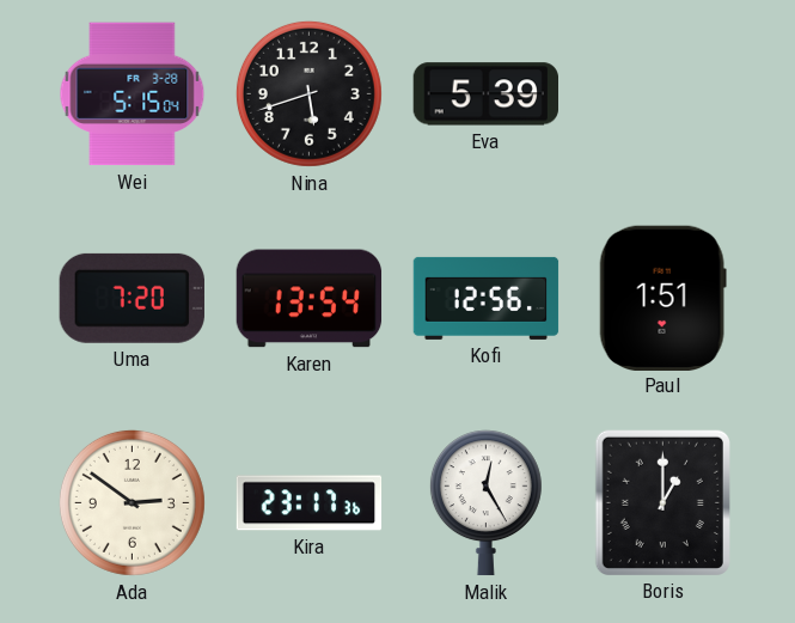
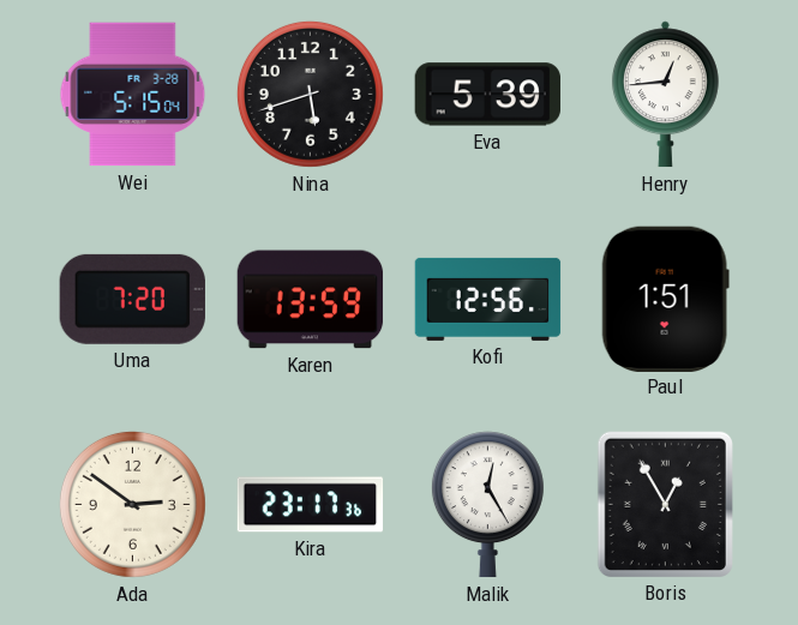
Henry: none -> 12:44 (665, 95)
Karen: 13:54 -> 13:59 (311, 300)
Boris: 1:00 -> 12:55 (665, 504)
